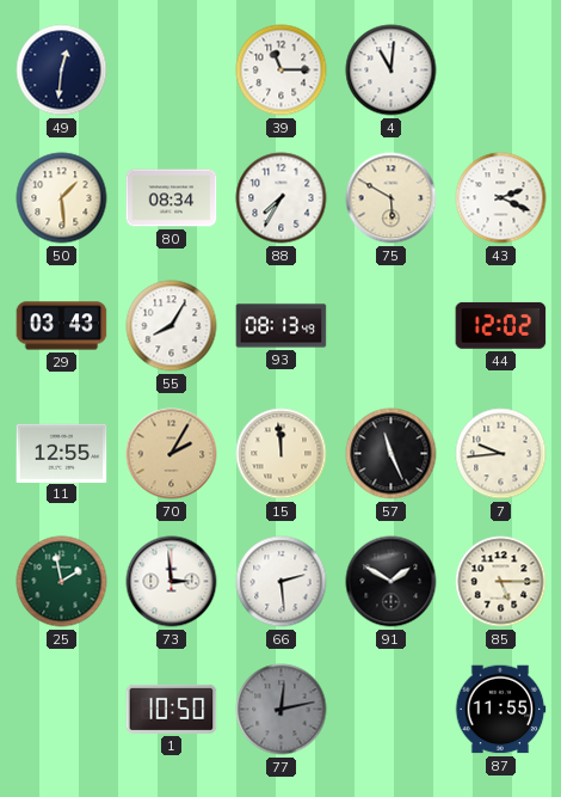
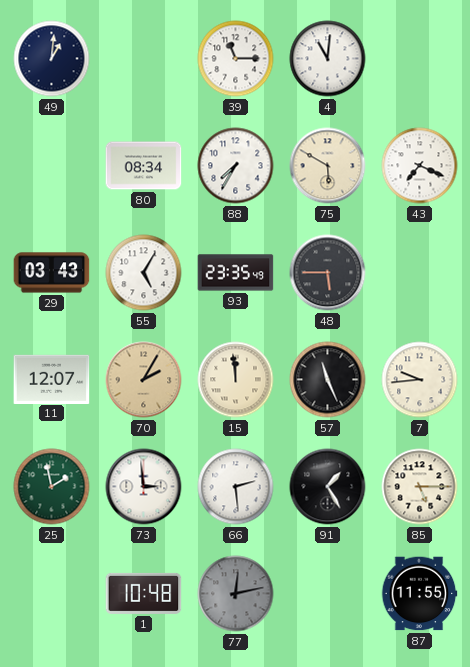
49: 12:31 -> 1:01 (52, 59)
50: 1:29 -> none (62, 198)
43: 2:19 -> 7:19 (420, 166)
55: 8:05 -> 5:05 (144, 273)
93: 08:13 -> 23:35 (236, 273)
48: none -> 5:45 (328, 273)
44: 12:02 -> none (501, 325)
11: 12:55 -> 12:07 (52, 379)
91: 1:50 -> 1:25 (328, 487)
1: 10:50 -> 10:48 (144, 593)
